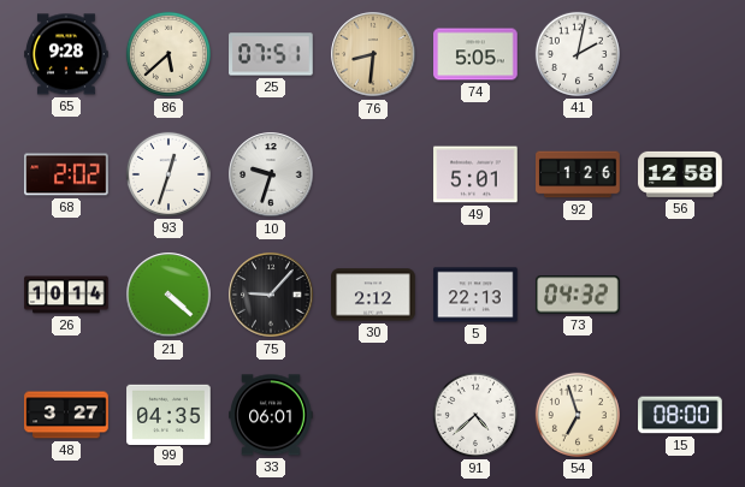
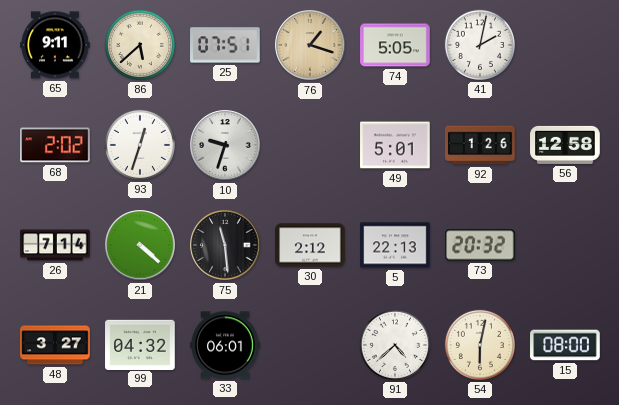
65: 9:28 -> 9:11 (55, 45)
76: 8:31 -> 1:18 (310, 45)
26: 10:14 -> 7:14 (55, 245)
75: 9:07 -> 11:29 (225, 245)
73: 04:32 -> 20:32 (480, 245)
99: 04:35 -> 04:32 (140, 344)
54: 6:57 -> 6:02 (480, 345)
